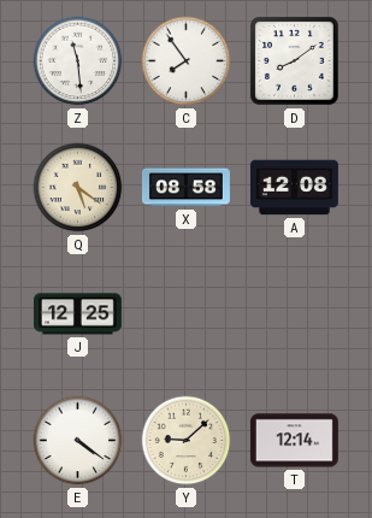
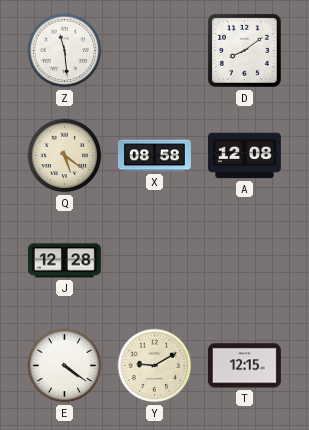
C: 7:54 -> none (187, 61)
J: 12:25 -> 12:28 (64, 261)
Y: 9:08 -> 9:10 (155, 366)
T: 12:14 -> 12:15 (244, 366)
